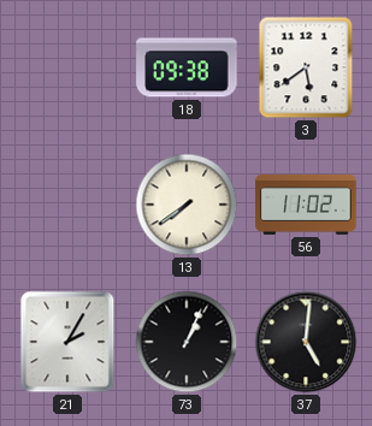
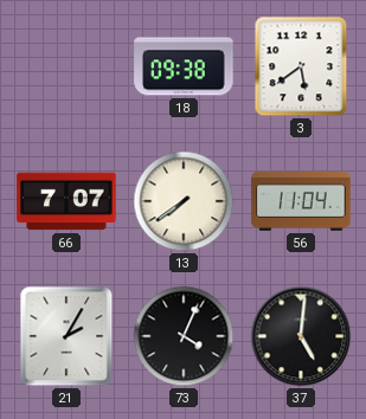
66: none -> 7:07 (66, 201)
56: 11:02 -> 11:04 (301, 201)
73: 1:04 -> 4:04 (184, 336)
